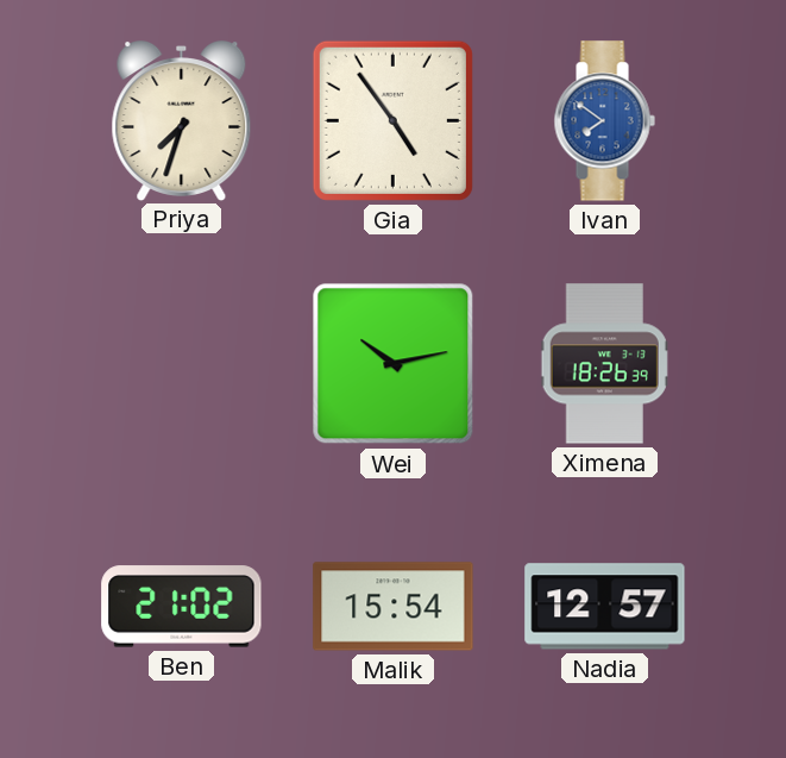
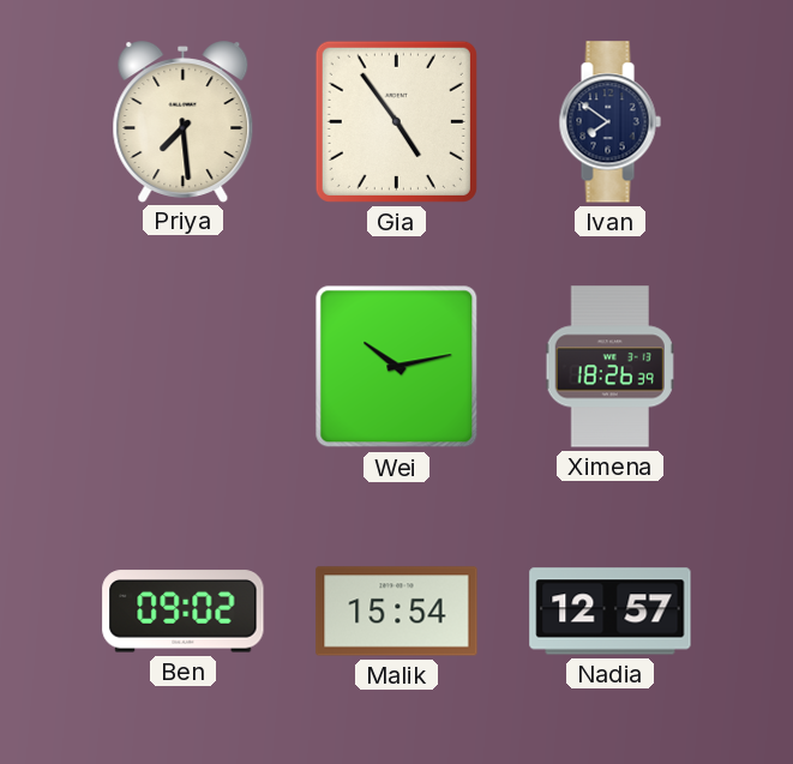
Priya: 7:33 -> 7:29 (184, 122)
Ivan dial: blue -> navy (609, 122)
Ben: 21:02 -> 09:02 (184, 612)
